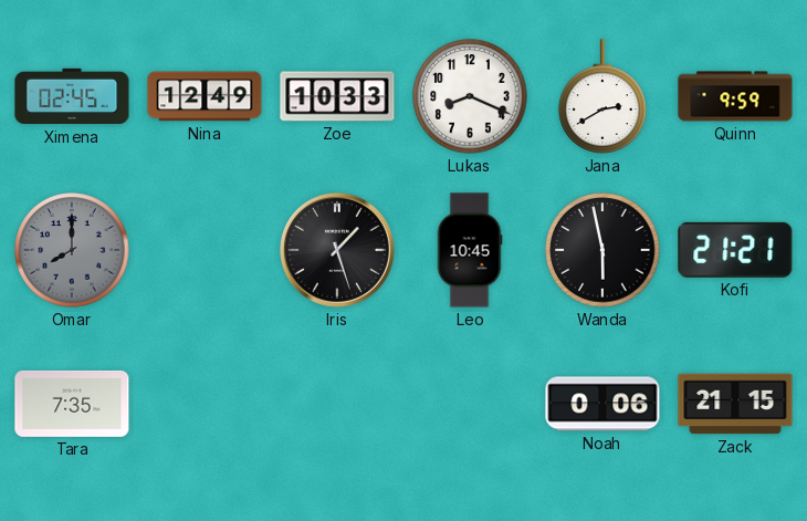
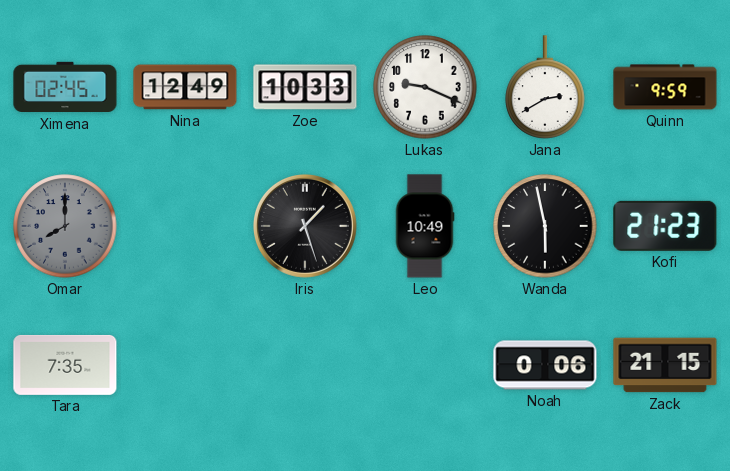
Lukas: 8:19 -> 9:19 (425, 87)
Leo: 10:45 -> 10:49 (425, 226)
Kofi: 21:21 -> 21:23 (665, 226)
